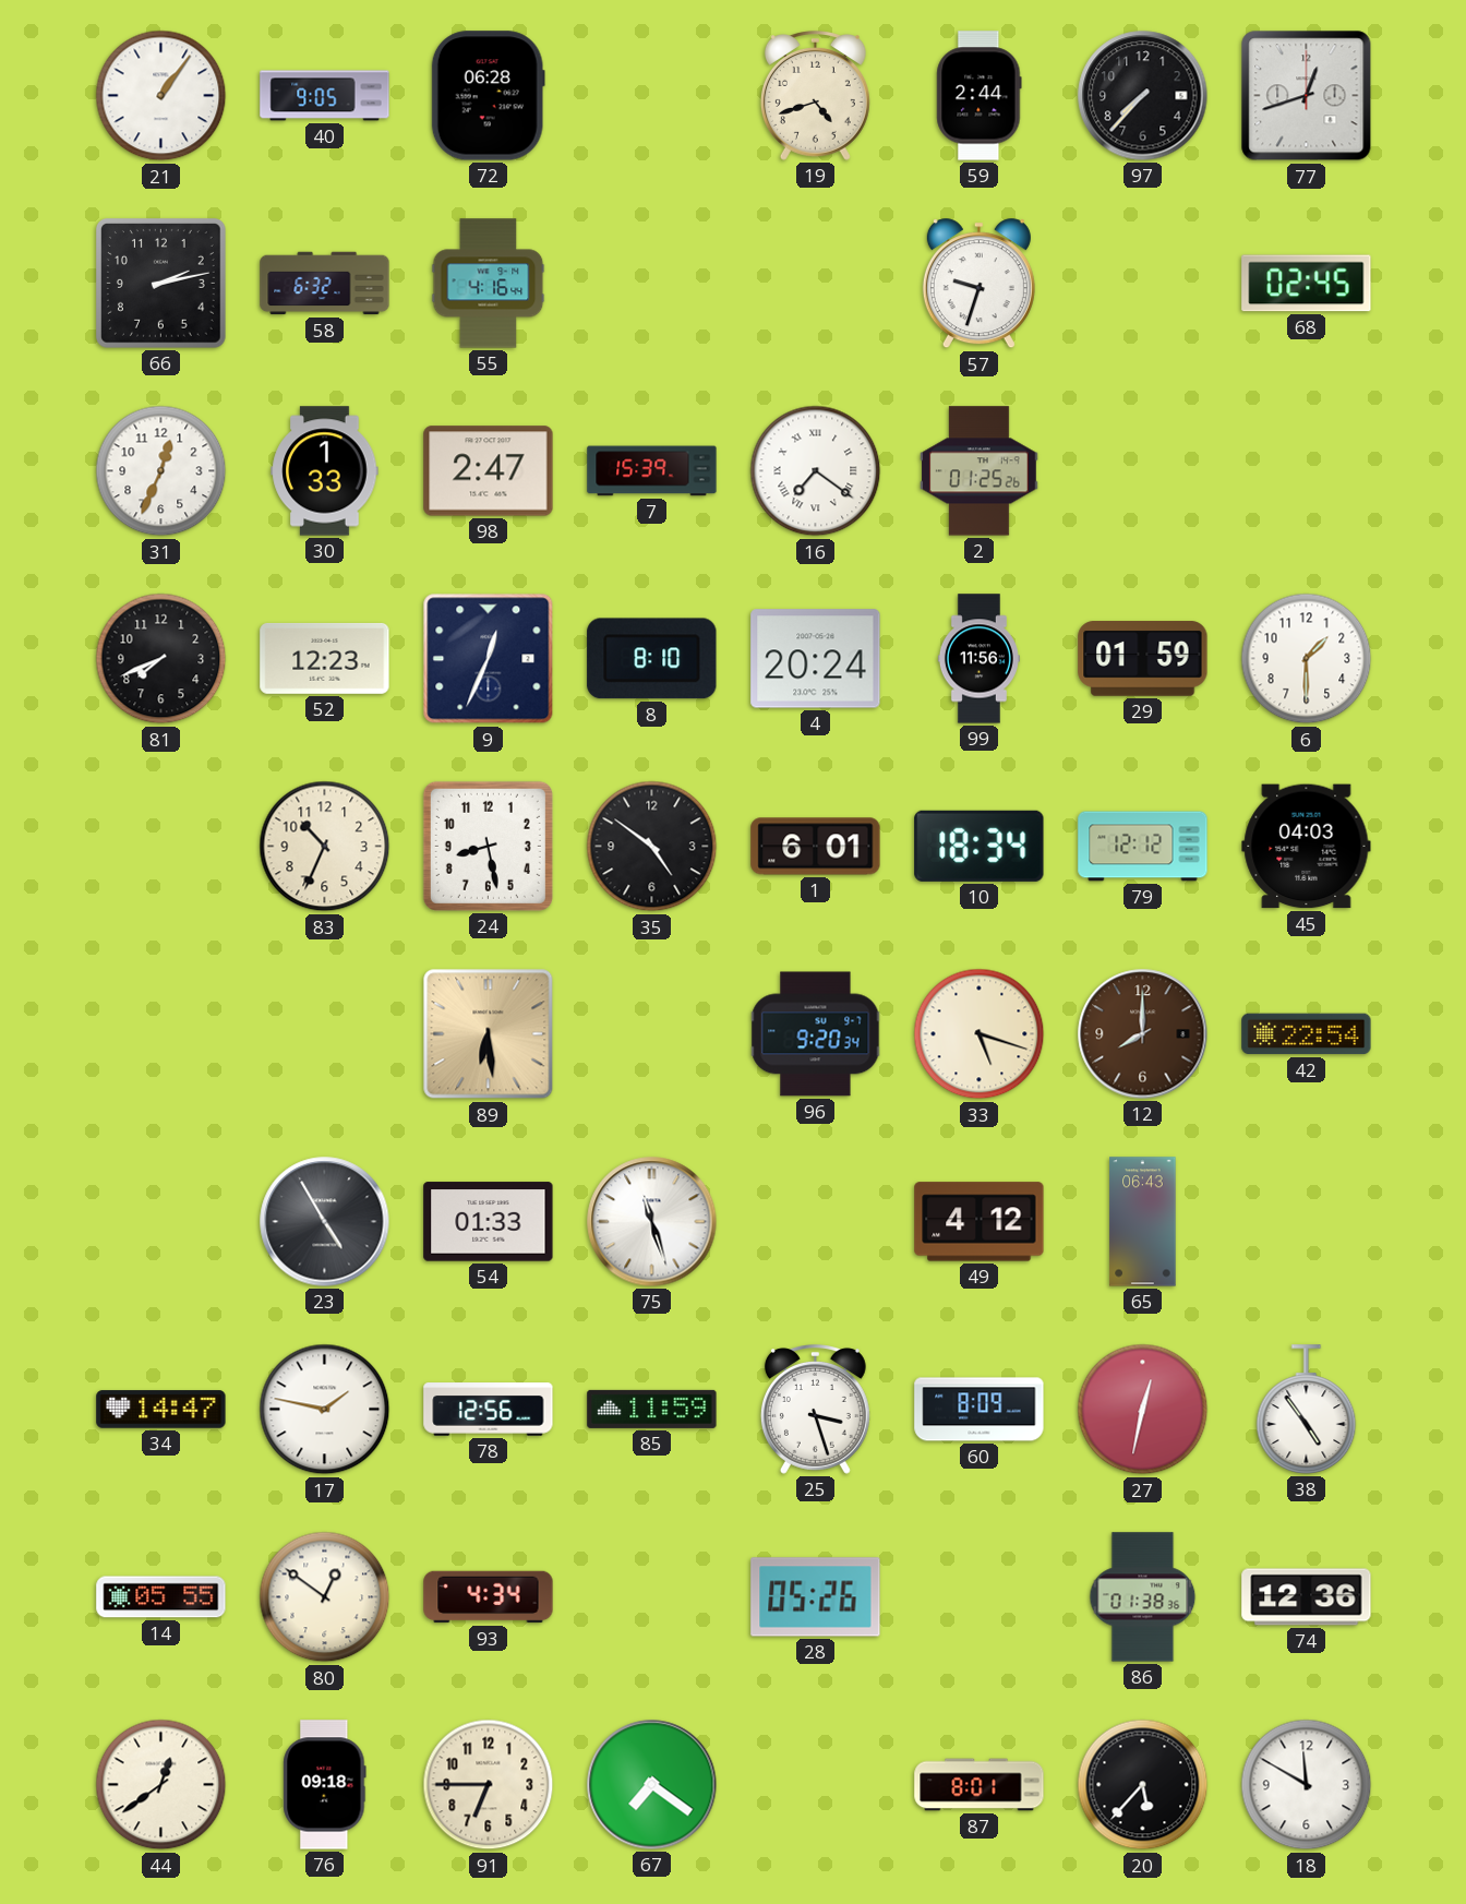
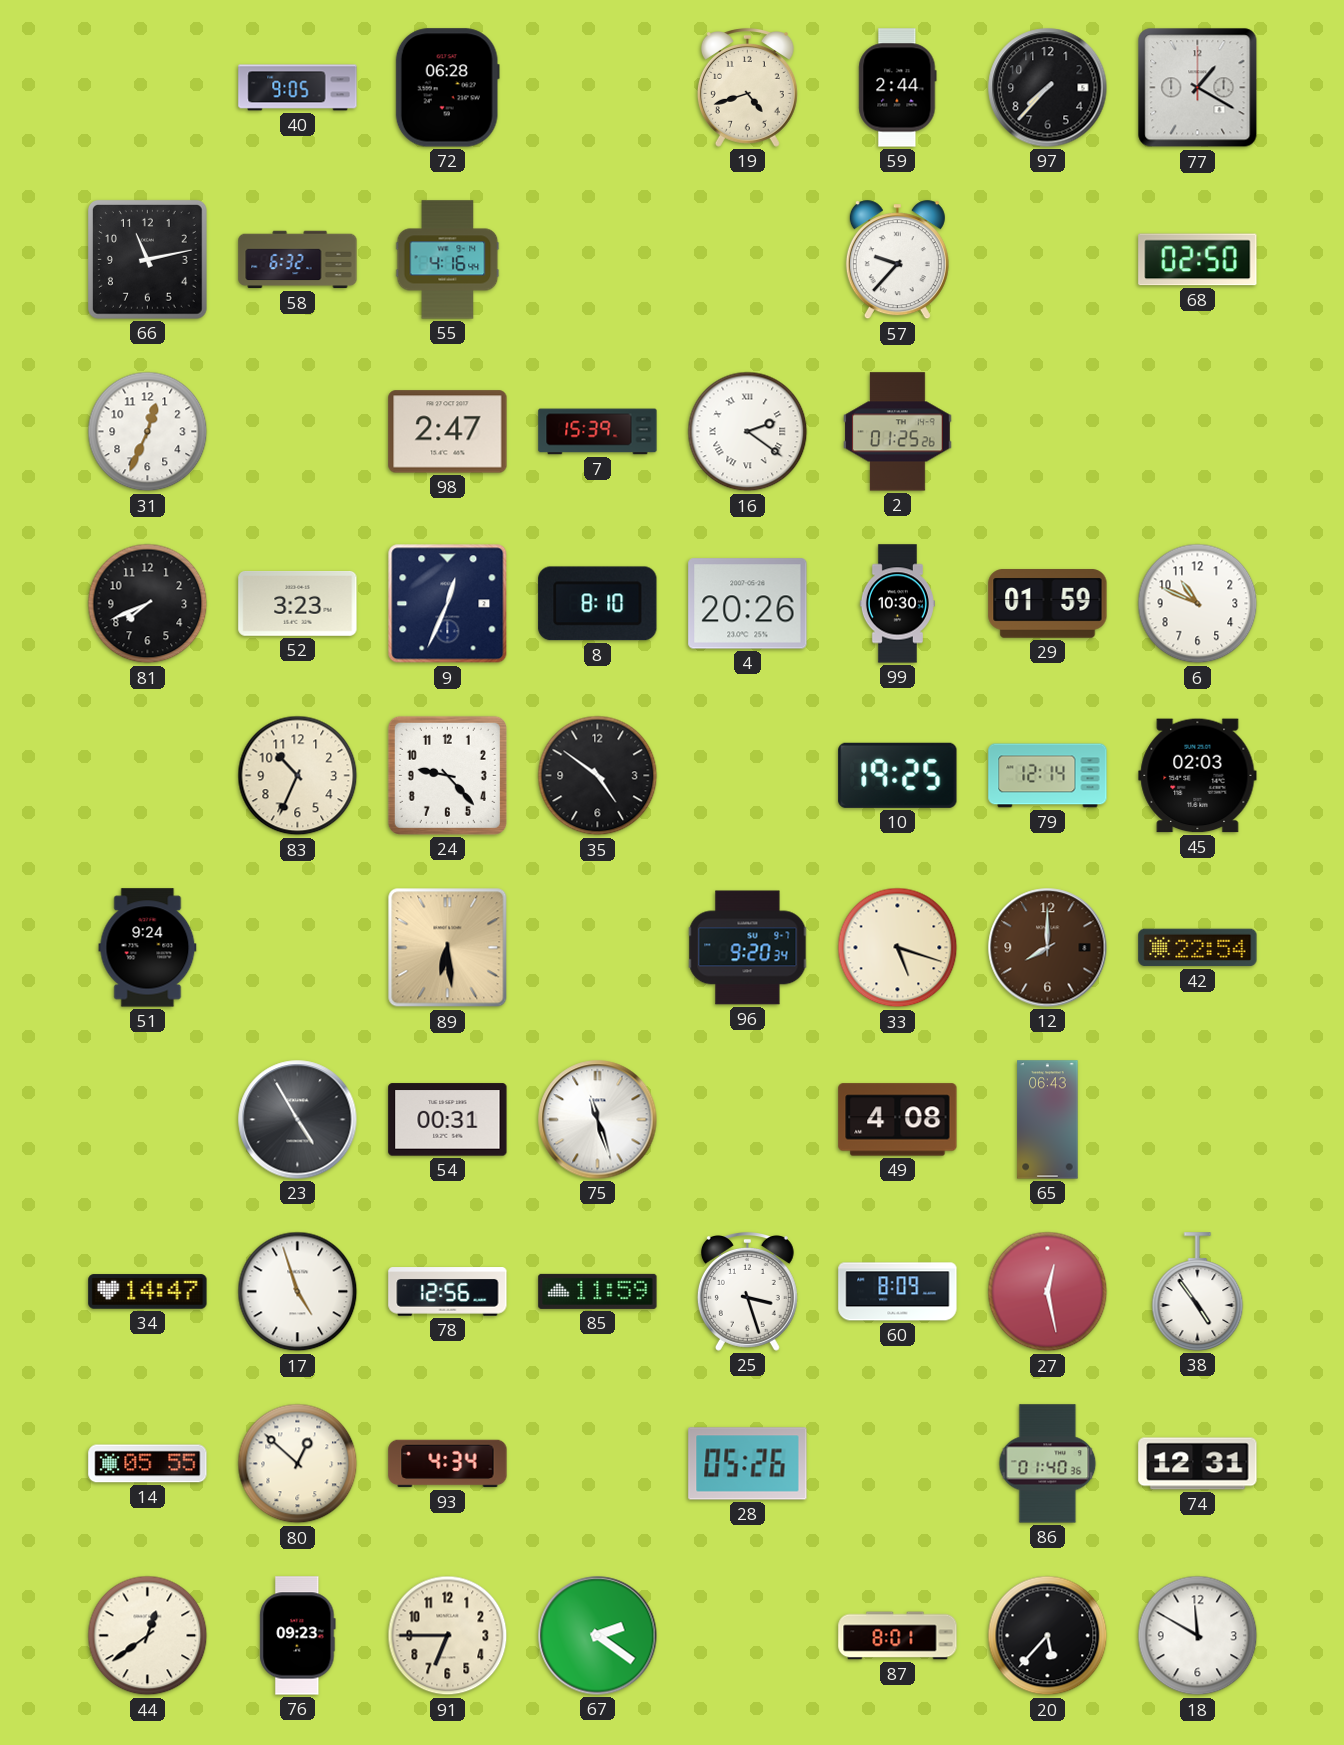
21: 1:06 -> none (161, 96)
77: 12:42 -> 1:20 (1198, 88)
66: 2:13 -> 11:13 (147, 259)
57: 9:33 -> 9:37 (897, 260)
68: 02:45 -> 02:50 (1198, 260)
30: 1:33 -> none (325, 471)
16: 7:21 -> 2:21 (748, 432)
52: 12:23 -> 3:23 (298, 603)
4: 20:24 -> 20:26 (748, 604)
99: 11:56 -> 10:30 (897, 604)
6: 1:30 -> 10:49 (1198, 604)
24: 8:28 -> 9:23 (447, 775)
1: 6:01 -> none (816, 847)
10: 18:34 -> 19:25 (898, 775)
79: 12:12 -> 12:14 (1048, 776)
45: 04:03 -> 02:03 (1198, 776)
51: none -> 9:24 (148, 948)
54: 01:33 -> 00:31 (448, 1120)
49: 4:12 -> 4:08 (898, 1120)
17: 1:47 -> 4:57 (298, 1292)
27: 12:32 -> 12:28 (1048, 1292)
80: 12:51 -> 12:52 (298, 1464)
86: 01:38 -> 01:40 (1048, 1464)
74: 12:36 -> 12:31 (1198, 1464)
76: 09:18 -> 09:23 (298, 1636)
67: 7:21 -> 2:21 (598, 1636)
